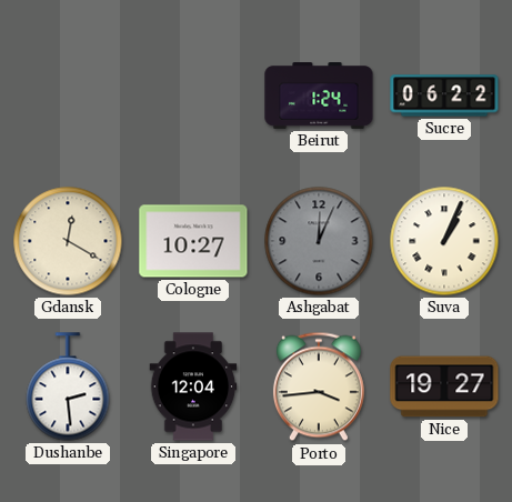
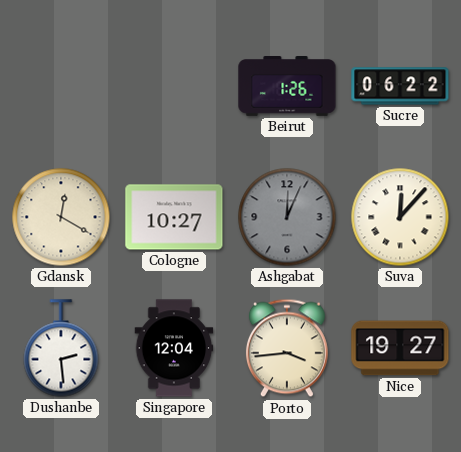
Beirut: 1:24 -> 1:26 (287, 87)
Suva: 1:04 -> 12:07 (400, 217)
